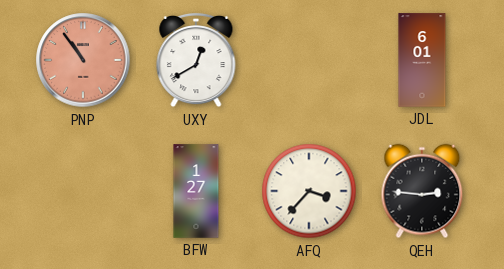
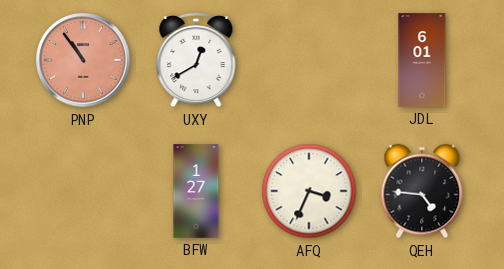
AFQ: 3:37 -> 3:34 (309, 191)
QEH: 2:46 -> 4:46 (422, 191)
